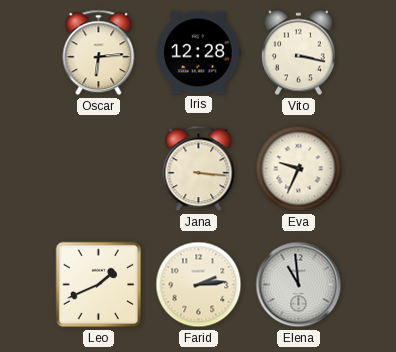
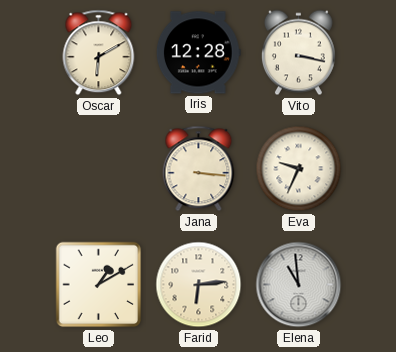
Oscar: 6:14 -> 6:10 (99, 53)
Leo: 1:41 -> 1:10 (99, 285)
Farid: 2:14 -> 6:14 (199, 285)
